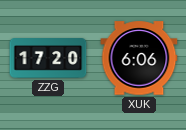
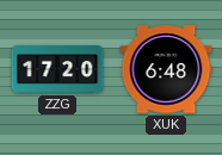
XUK: 6:06 -> 6:48 (166, 69)
